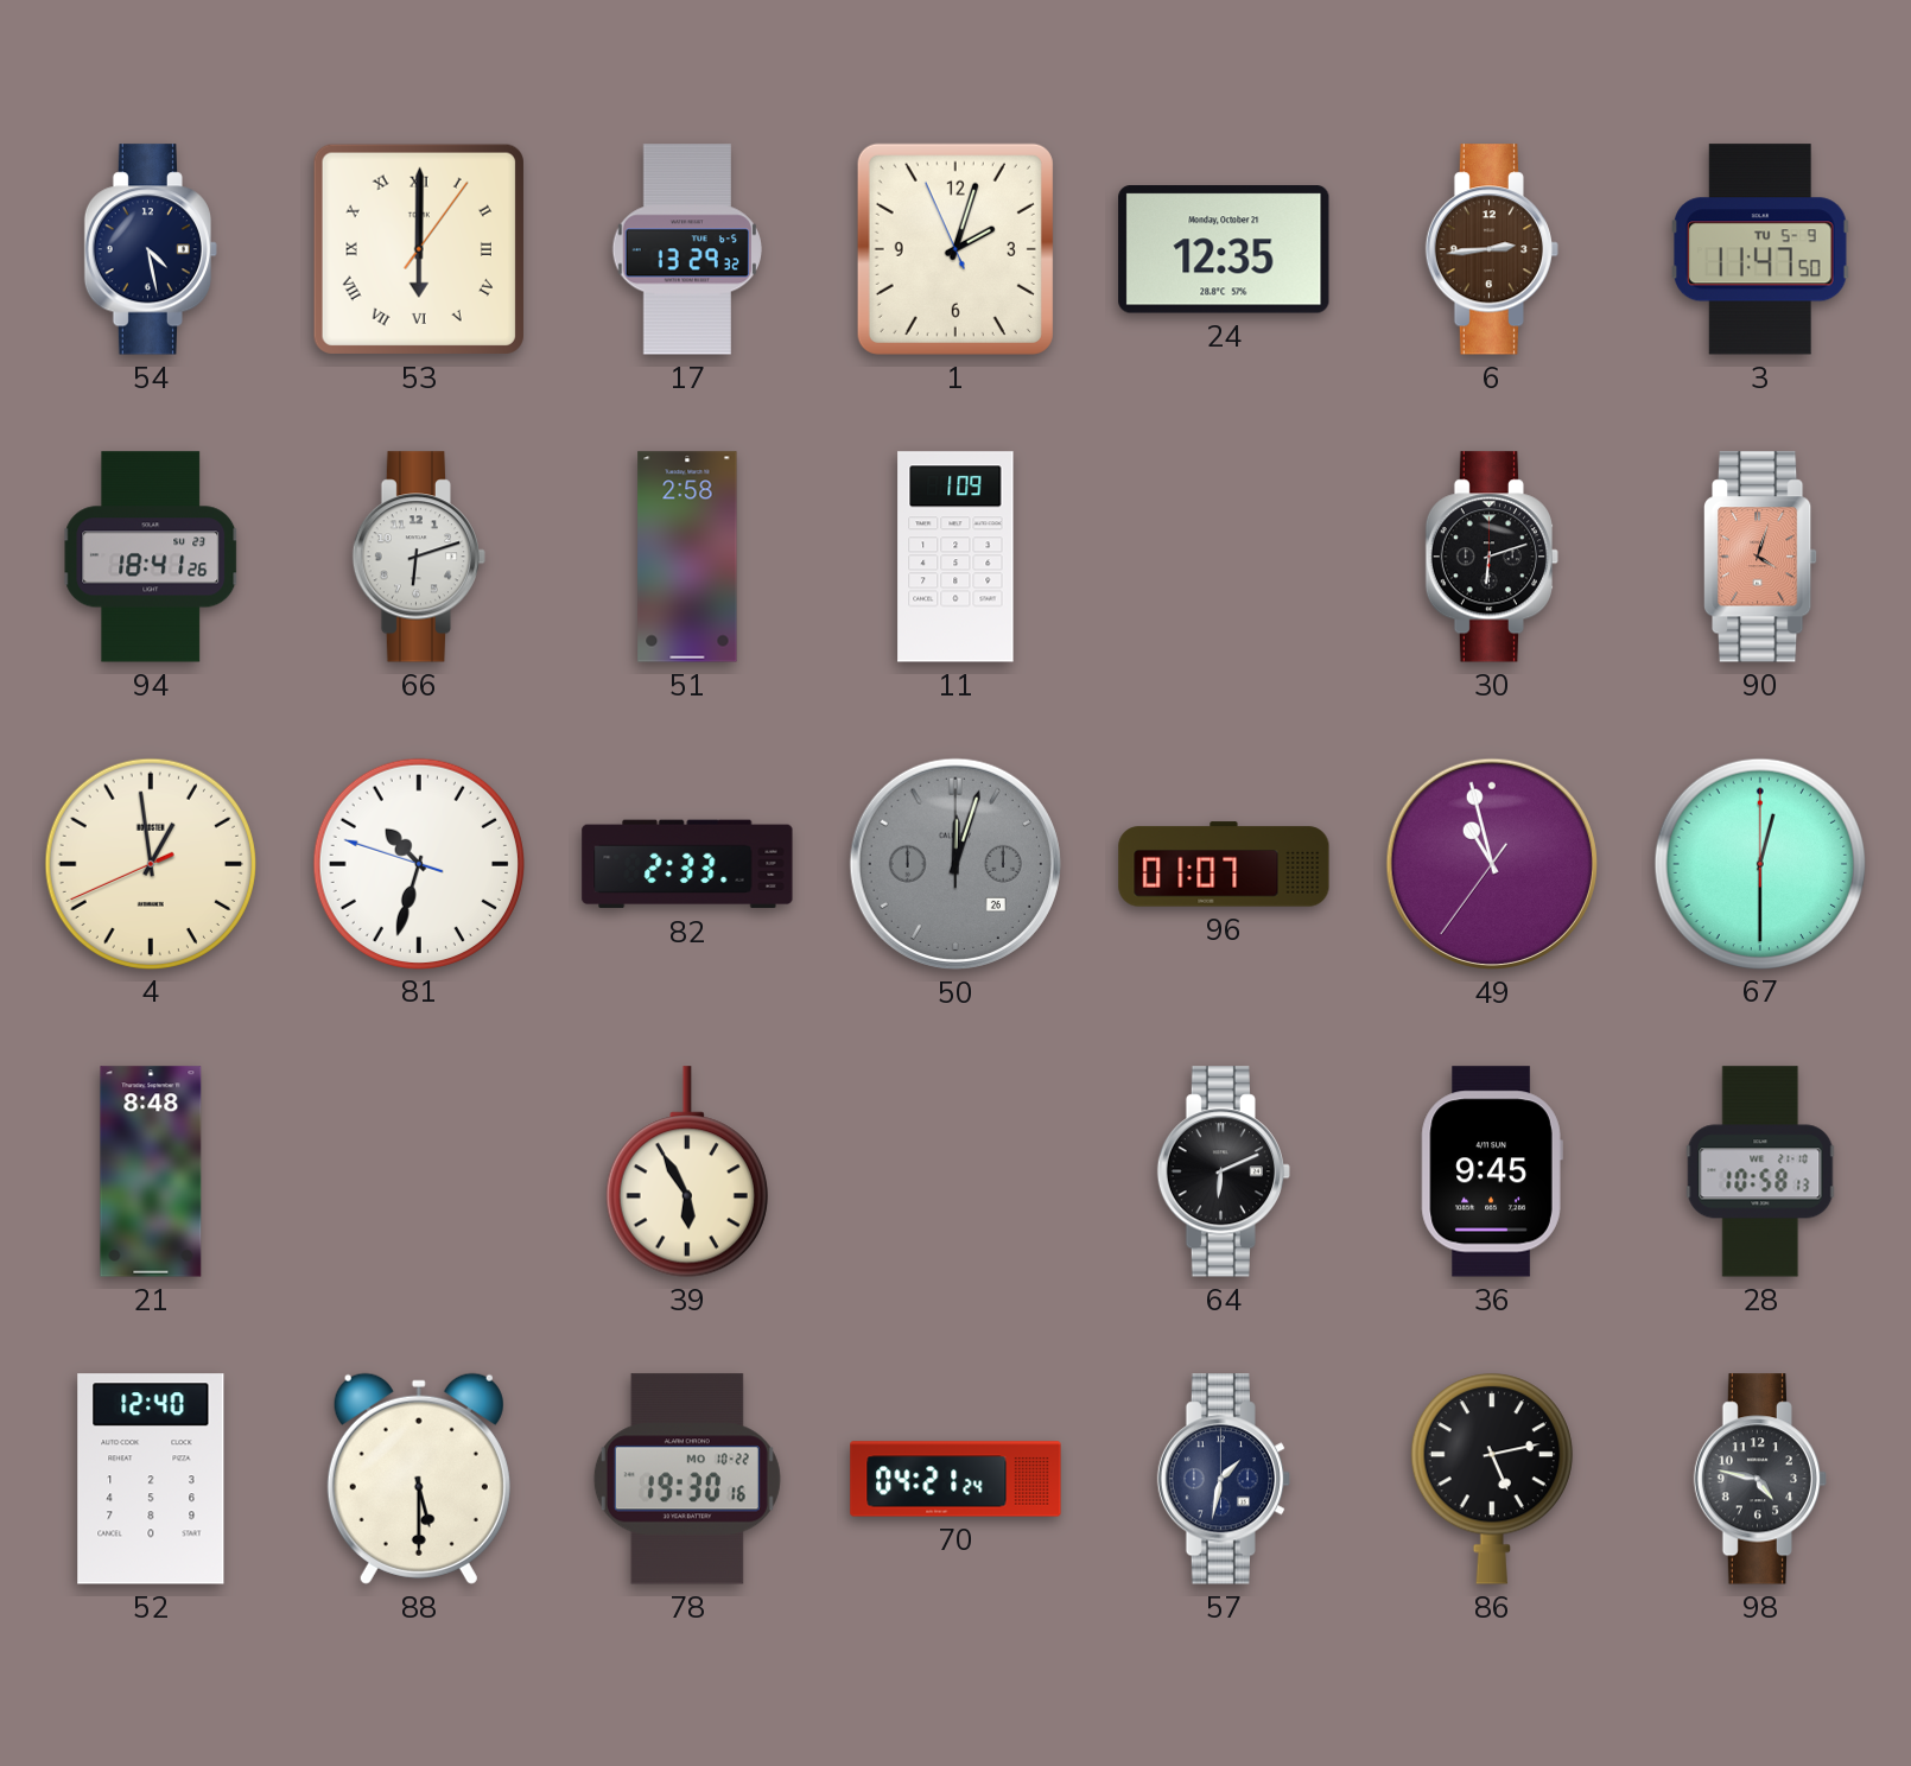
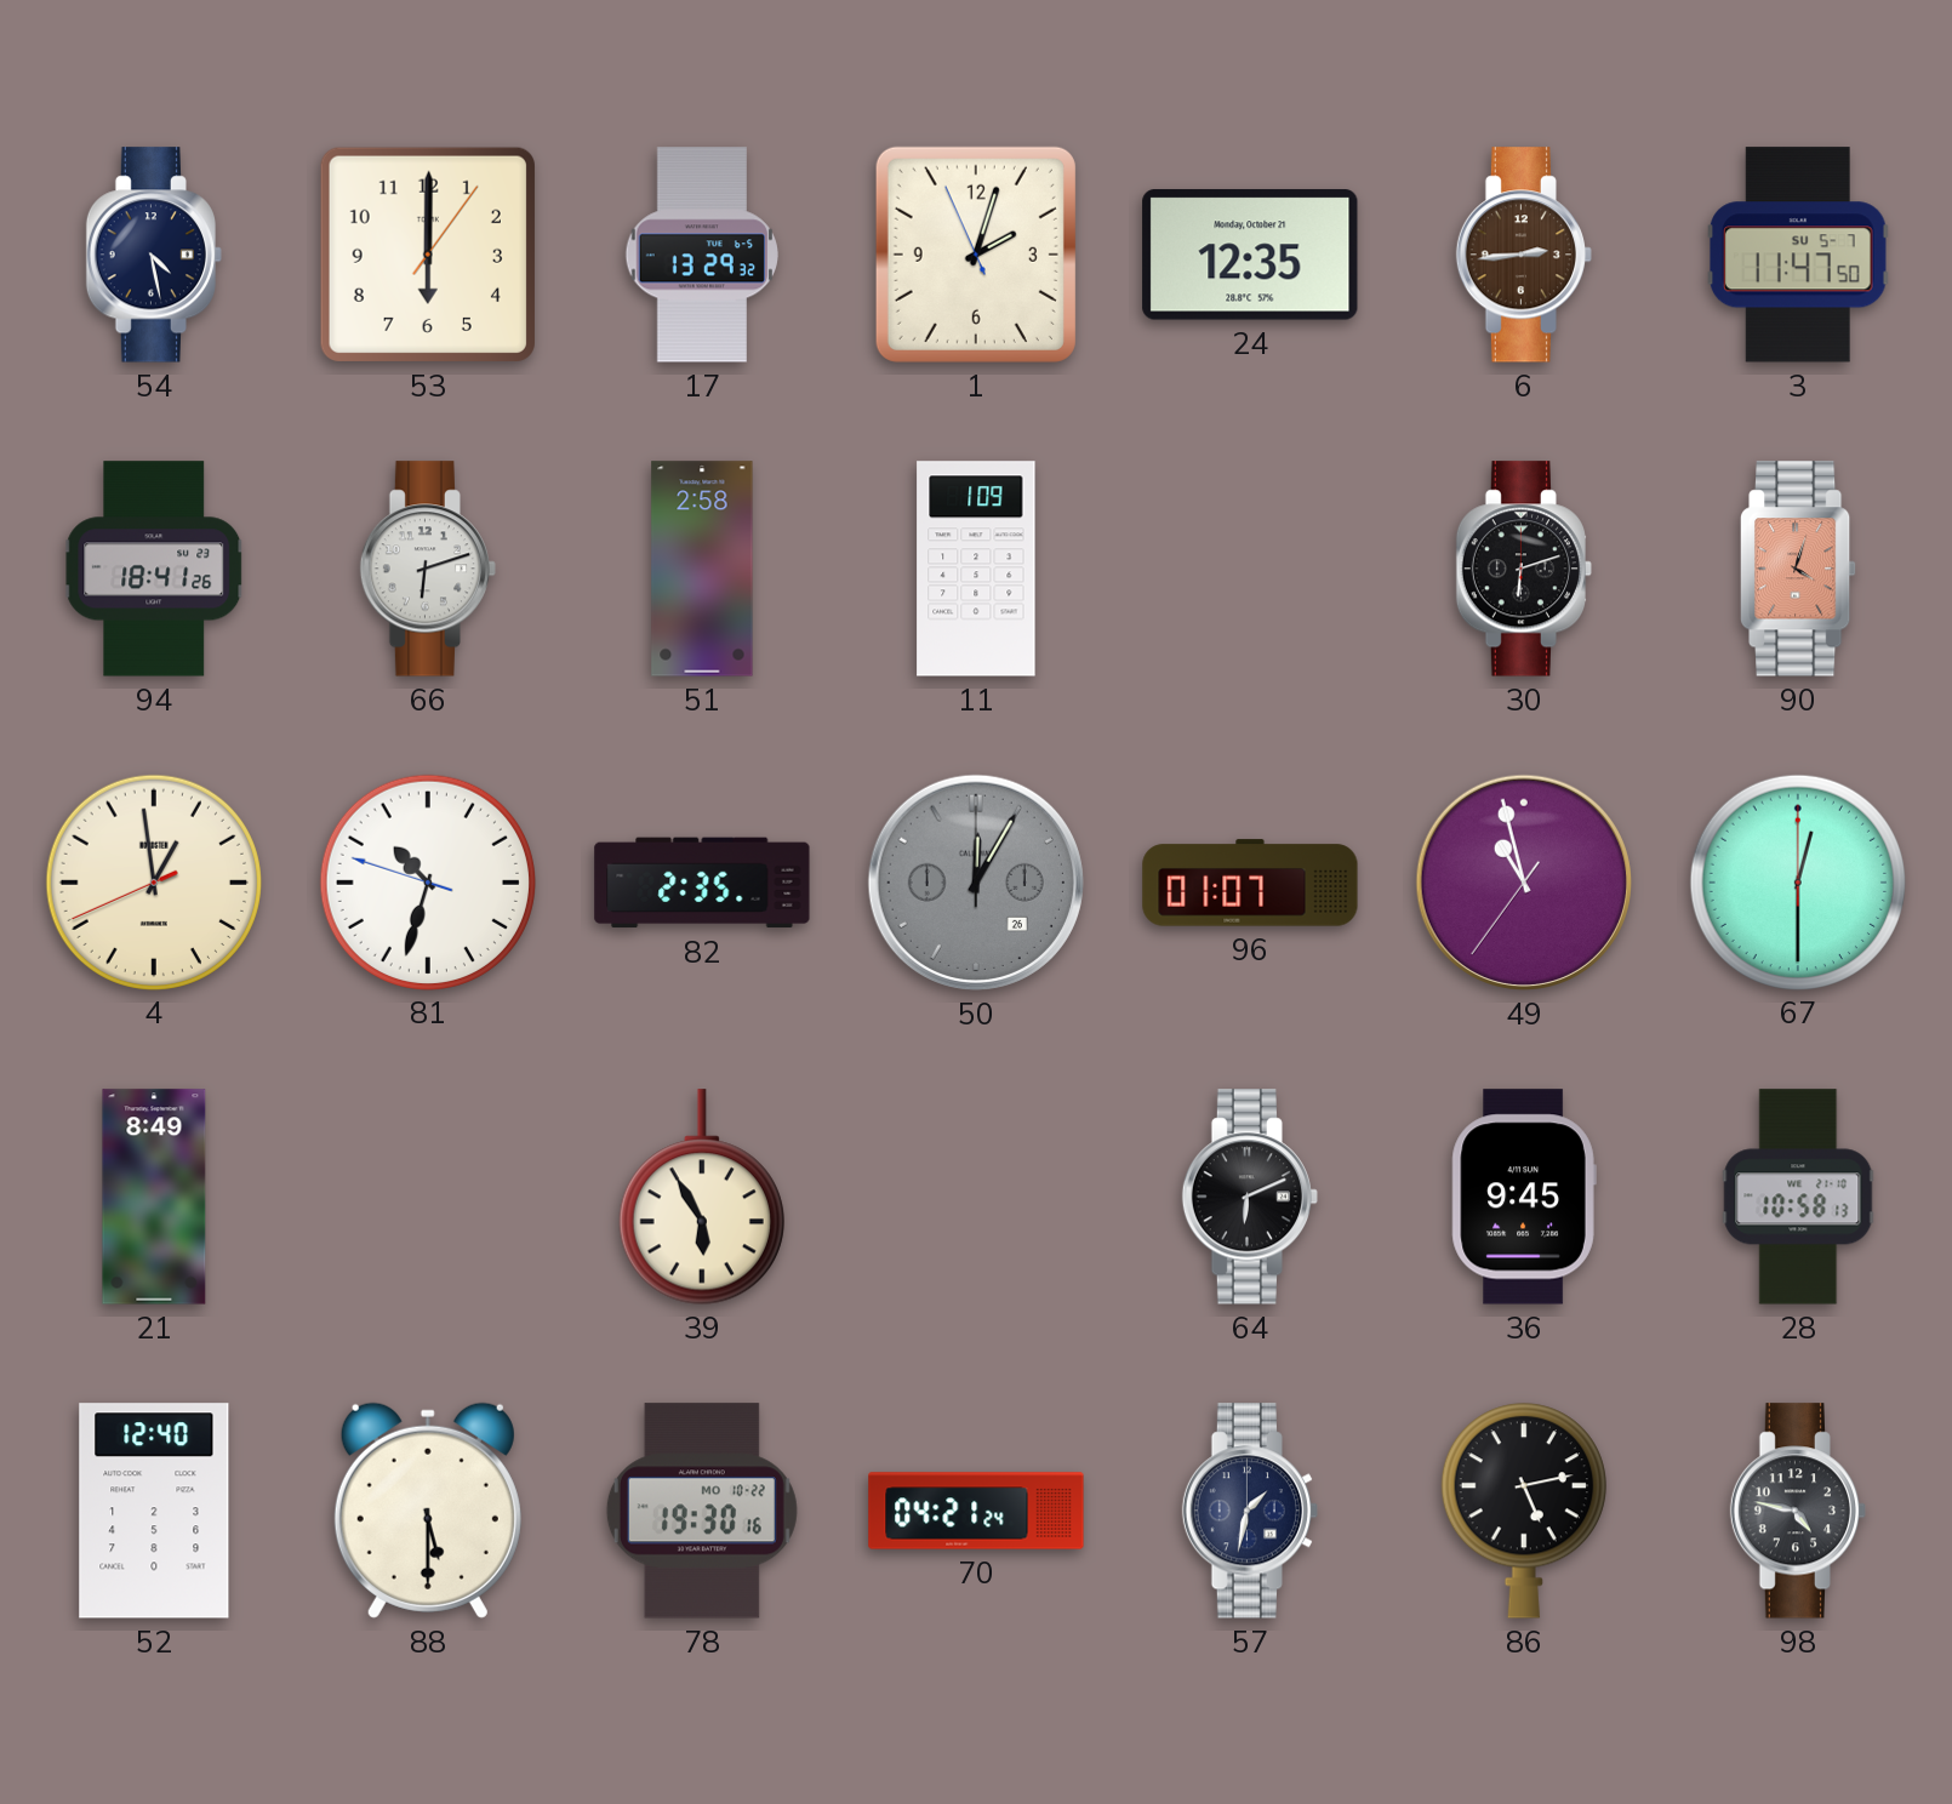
53 numerals: Roman -> Arabic (428, 255)
3 date: TU 5-9 -> SU 5-7 (1799, 255)
82: 2:33 -> 2:35 (702, 883)
50: 12:03 -> 12:05 (976, 883)
21: 8:48 -> 8:49 (154, 1197)
